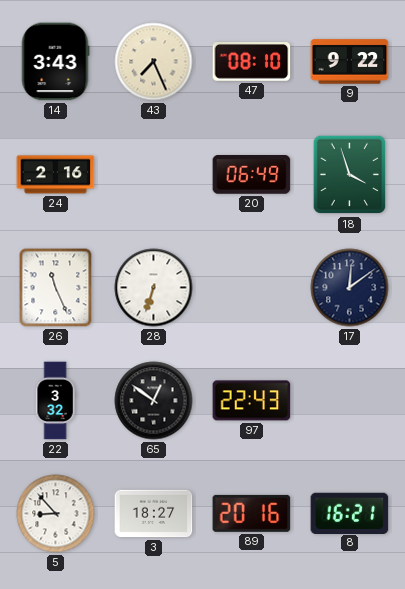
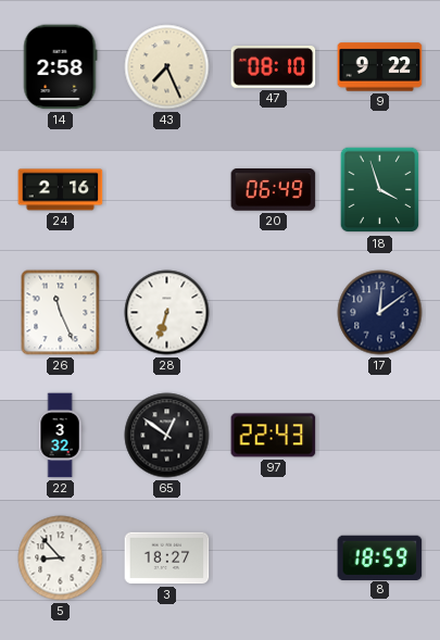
14: 3:43 -> 2:58 (60, 67)
89: 20:16 -> none (252, 513)
8: 16:21 -> 18:59 (380, 557)
